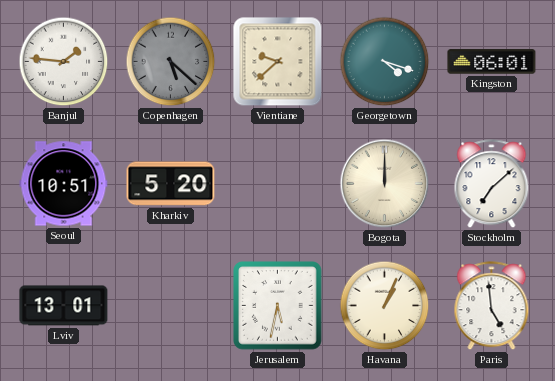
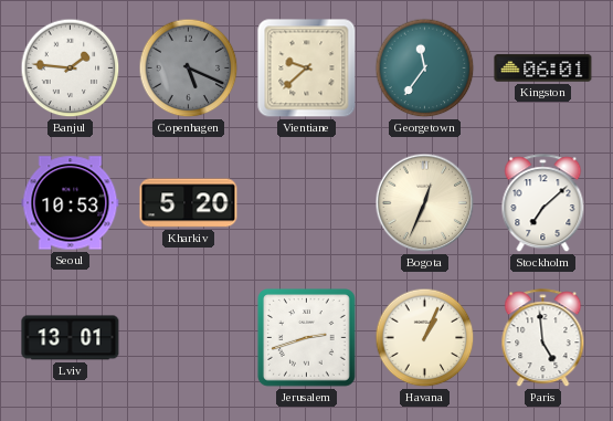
Copenhagen: 5:22 -> 5:19 (189, 69)
Georgetown: 4:18 -> 11:36 (425, 69)
Seoul: 10:51 -> 10:53 (71, 203)
Bogota: 12:00 -> 12:34 (425, 203)
Jerusalem: 5:32 -> 2:42 (307, 338)
